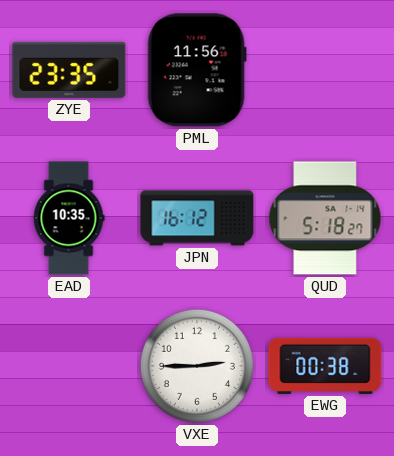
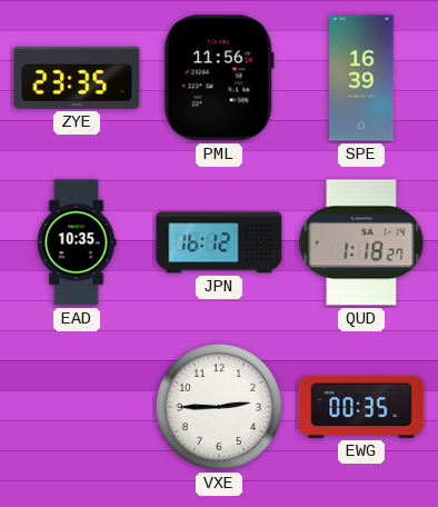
SPE: none -> 16:39 (361, 78)
QUD: 5:18 -> 1:18 (361, 242)
EWG: 00:38 -> 00:35 (361, 407)
